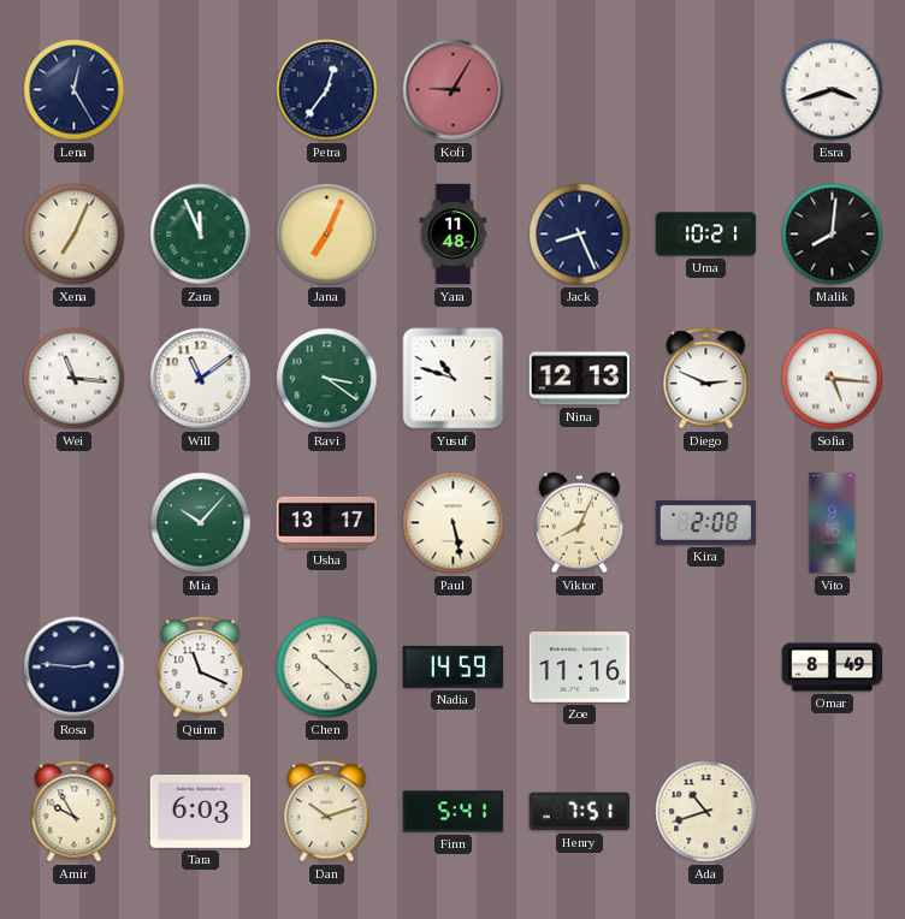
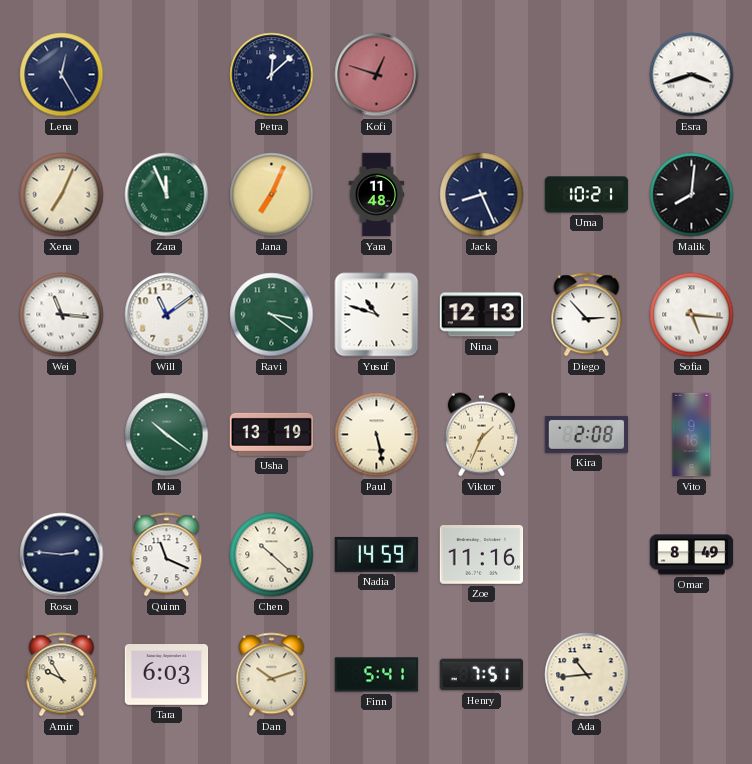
Petra: 12:36 -> 12:08 (272, 75)
Kofi: 9:05 -> 12:48 (377, 75)
Diego: 2:49 -> 2:53 (587, 315)
Mia: 10:07 -> 10:21 (167, 435)
Usha: 13:17 -> 13:19 (272, 434)
Viktor: 8:04 -> 1:34 (481, 435)
Ada: 10:42 -> 10:44 (587, 675)
